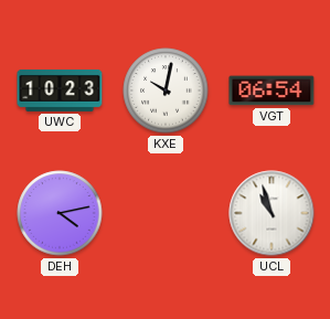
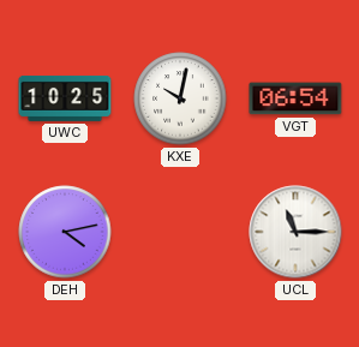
UWC: 10:23 -> 10:25 (65, 98)
UCL: 10:57 -> 11:15 (295, 232)
